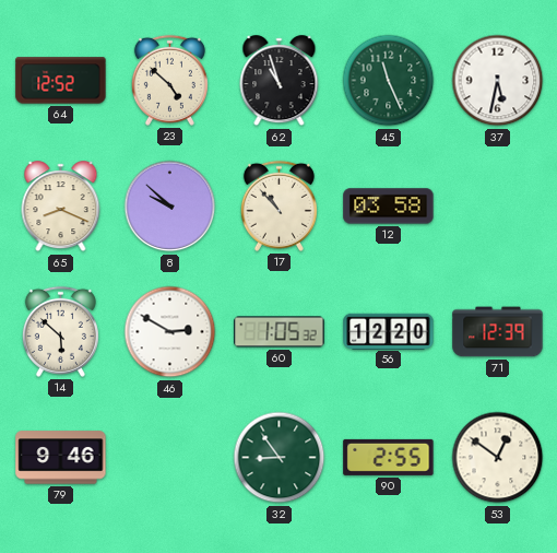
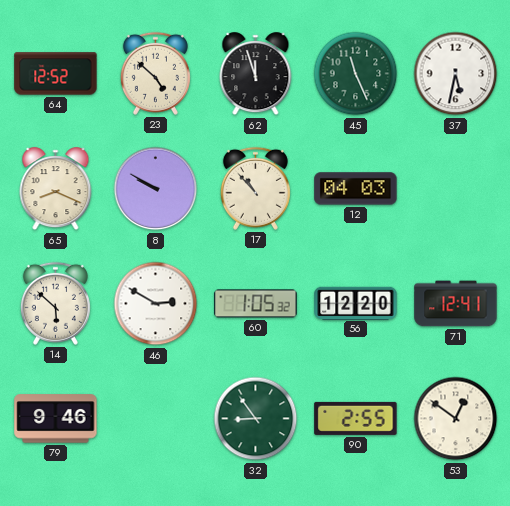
62: 10:57 -> 11:57 (256, 74)
8: 9:52 -> 9:50 (156, 189)
12: 03:58 -> 04:03 (356, 189)
71: 12:39 -> 12:41 (456, 304)
